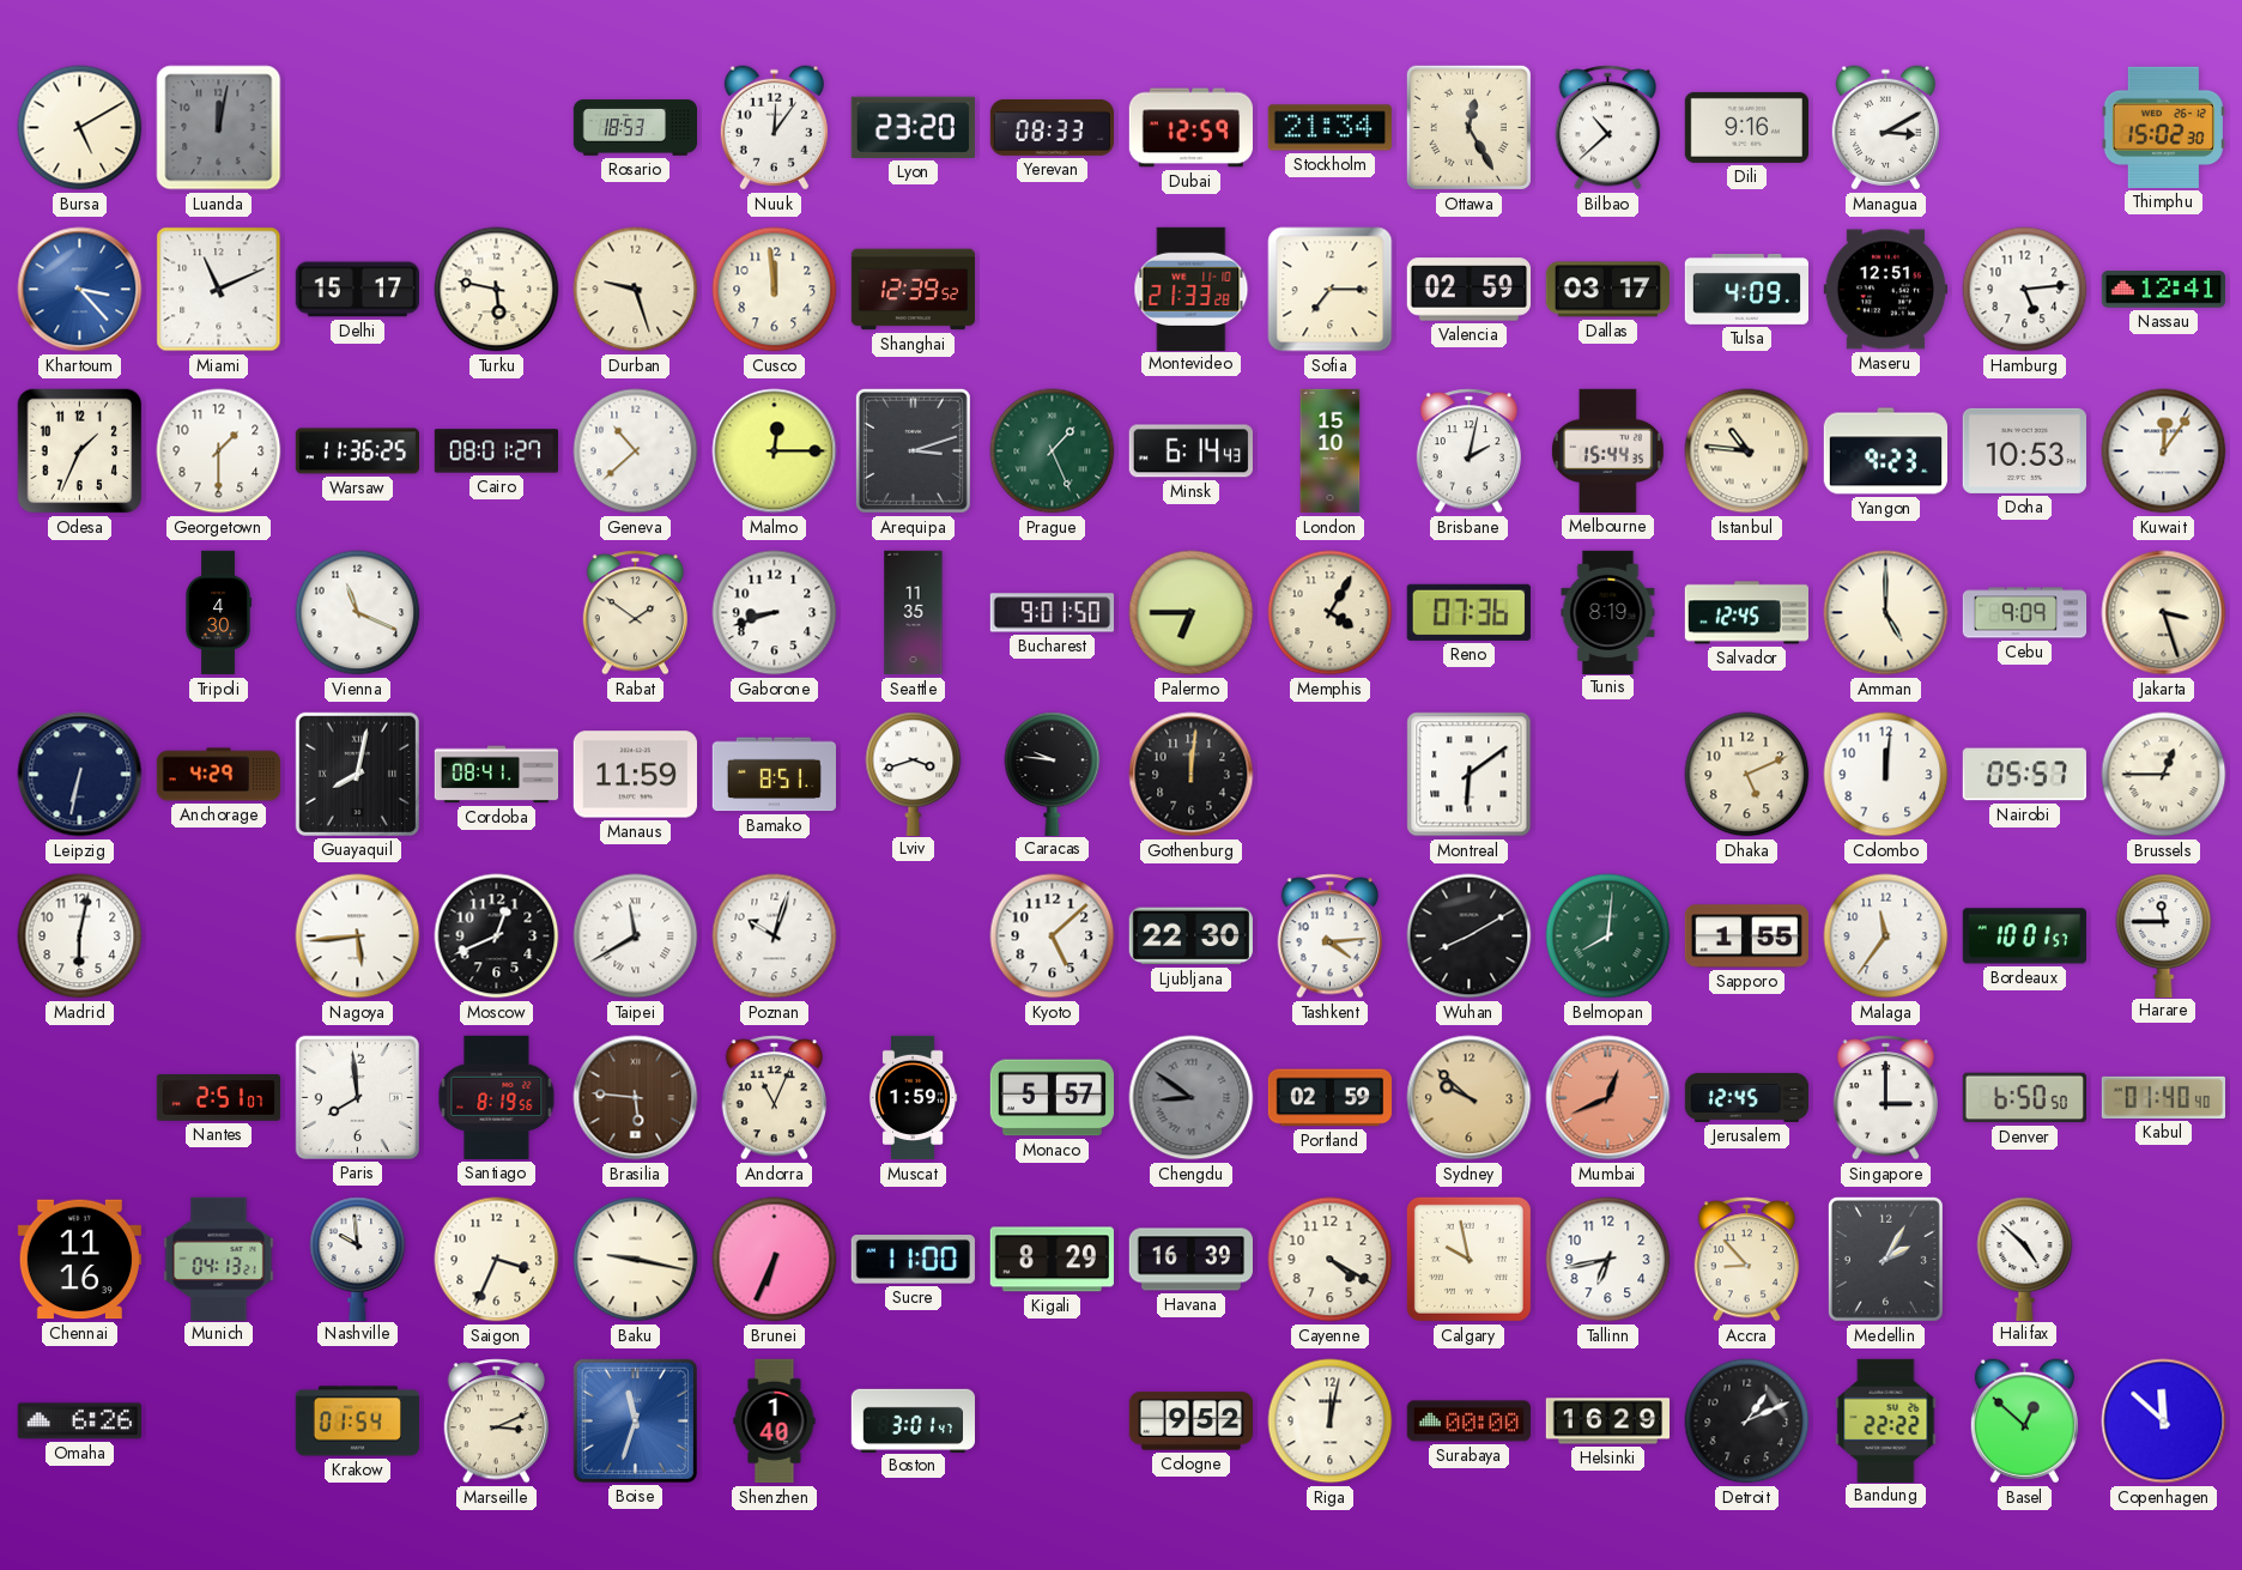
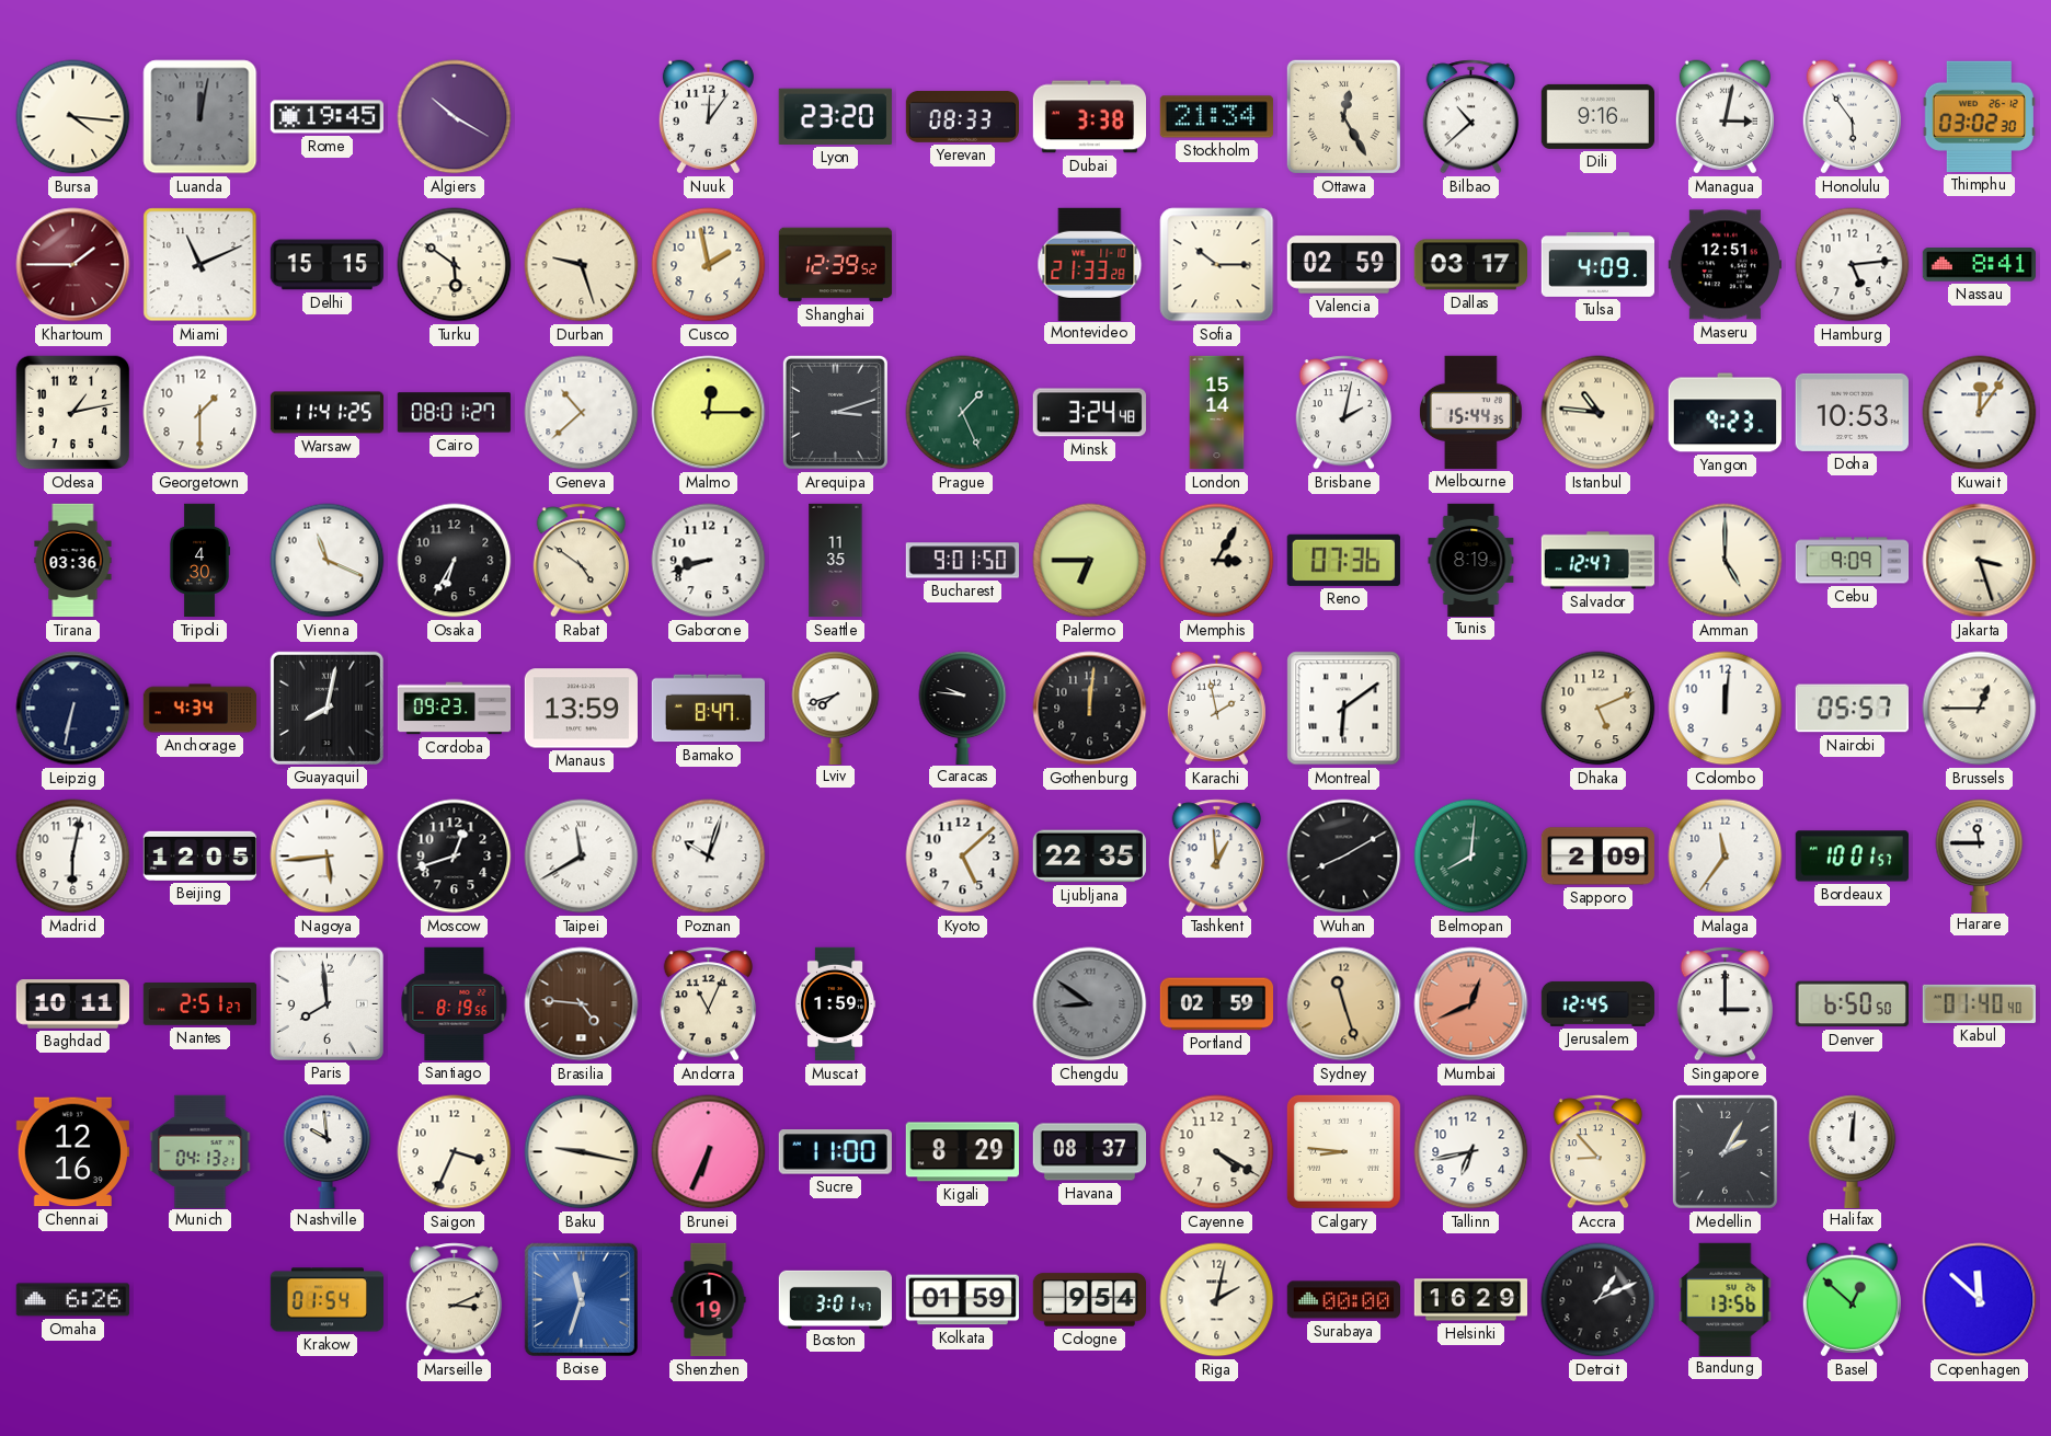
Bursa: 5:10 -> 4:16 (73, 117)
Rome: none -> 19:45 (326, 117)
Algiers: none -> 10:20 (455, 117)
Rosario: 18:53 -> none (636, 128)
Dubai: 12:59 -> 3:38 (1089, 117)
Managua: 3:10 -> 3:02 (1725, 117)
Honolulu: none -> 5:54 (1852, 117)
Thimphu: 15:02 -> 03:02 (1979, 116)
Khartoum: 3:23 -> 1:45 (73, 265)
Khartoum dial: blue -> burgundy (73, 265)
Delhi: 15:17 -> 15:15 (326, 265)
Turku: 5:47 -> 5:51 (455, 265)
Cusco: 11:59 -> 1:58 (709, 265)
Sofia: 7:15 -> 10:15 (1217, 265)
Nassau: 12:41 -> 8:41 (1979, 265)
Odesa: 1:34 -> 1:13 (73, 413)
Warsaw: 11:36 -> 11:41 (326, 413)
Minsk: 6:14 -> 3:24 (1089, 413)
London: 15:10 -> 15:14 (1217, 413)
Tirana: none -> 03:36 (73, 561)
Osaka: none -> 6:35 (455, 561)
Rabat: 1:51 -> 4:51 (582, 561)
Memphis: 4:05 -> 3:05 (1217, 561)
Salvador: 12:45 -> 12:47 (1597, 561)
Anchorage: 4:29 -> 4:34 (200, 709)
Cordoba: 08:41 -> 09:23 (455, 709)
Manaus: 11:59 -> 13:59 (581, 709)
Bamako: 8:51 -> 8:47 (708, 709)
Lviv: 3:42 -> 7:42 (836, 708)
Karachi: none -> 1:58 (1216, 709)
Beijing: none -> 12:05 (199, 855)
Moscow: 12:41 -> 12:42 (455, 857)
Ljubljana: 22:30 -> 22:35 (1089, 857)
Tashkent: 4:14 -> 12:59 (1217, 857)
Sapporo: 1:55 -> 2:09 (1597, 857)
Baghdad: none -> 10:11 (72, 1004)
Nantes: 2:51:07 -> 2:51:27 (200, 1004)
Brasilia: 5:46 -> 4:46 (582, 1004)
Monaco: 5:57 -> none (1052, 1098)
Sydney: 9:52 -> 11:27 (1344, 1004)
Chennai: 11:16 -> 12:16 (72, 1152)
Havana: 16:39 -> 08:37 (1089, 1152)
Calgary: 9:58 -> 8:46 (1343, 1151)
Halifax: 4:52 -> 12:01 (1853, 1151)
Shenzhen: 1:40 -> 1:19 (709, 1300)
Kolkata: none -> 01:59 (962, 1300)
Cologne: 9:52 -> 9:54 (1089, 1300)
Riga: 12:02 -> 2:02 (1217, 1300)
Bandung: 22:22 -> 13:56 (1726, 1299)
